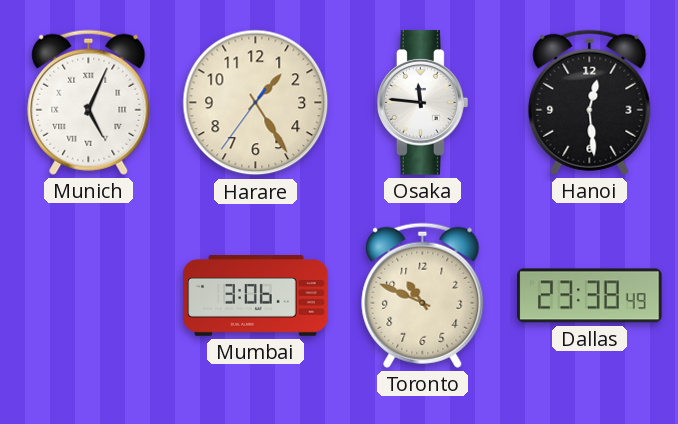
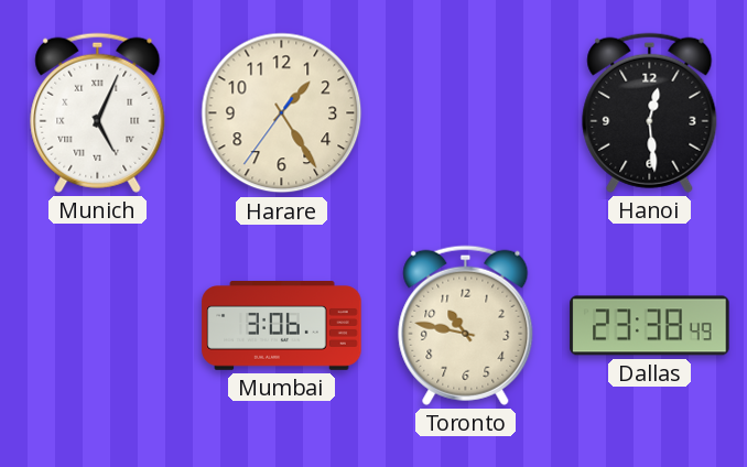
Osaka: 11:46 -> none (423, 103)
Toronto: 10:49 -> 10:47 (466, 325)
